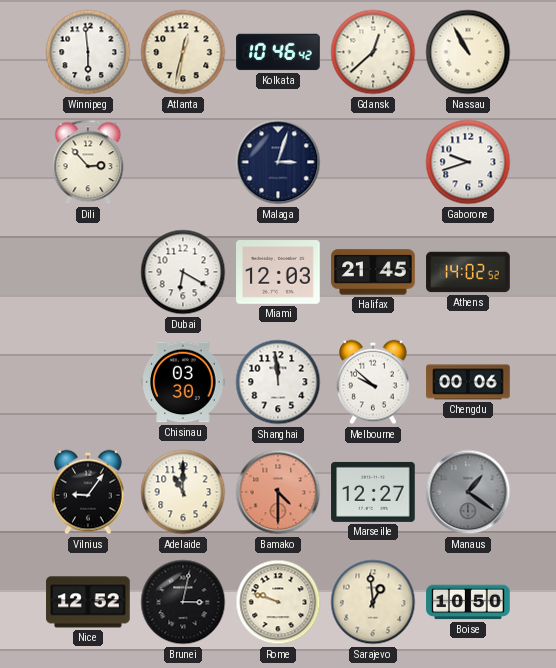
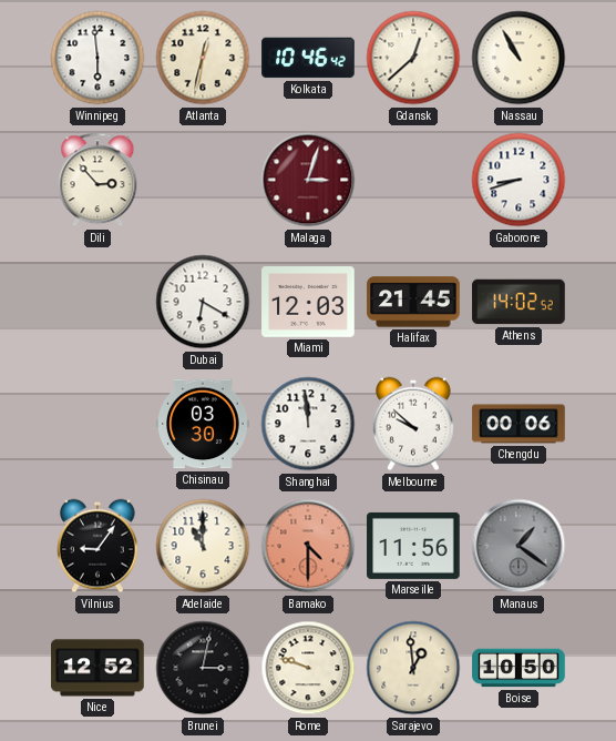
Malaga dial: navy -> burgundy (308, 180)
Gaborone: 9:42 -> 8:42 (519, 180)
Marseille: 12:27 -> 11:56 (413, 546)
